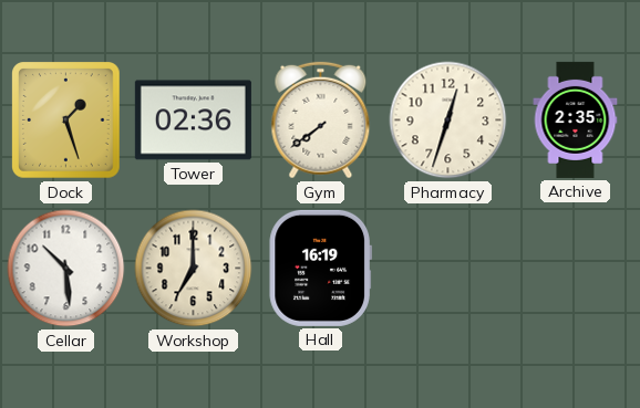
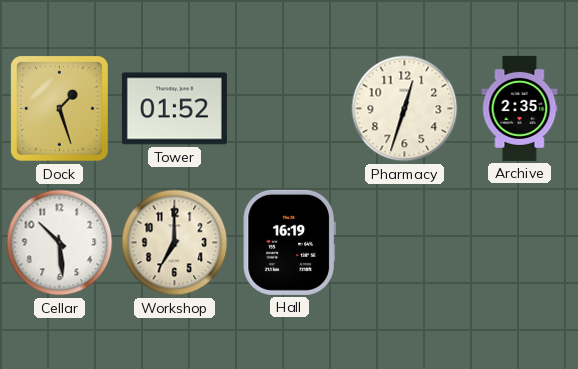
Tower: 02:36 -> 01:52 (174, 109)
Gym: 7:39 -> none (321, 121)
